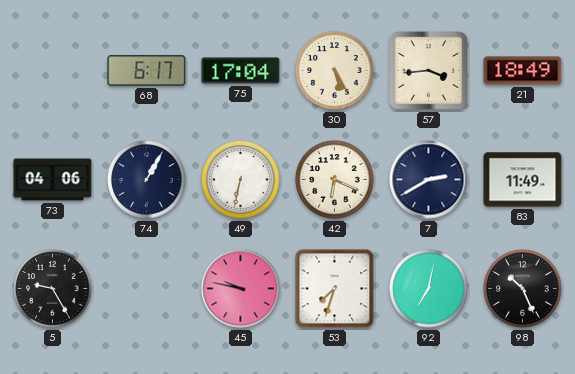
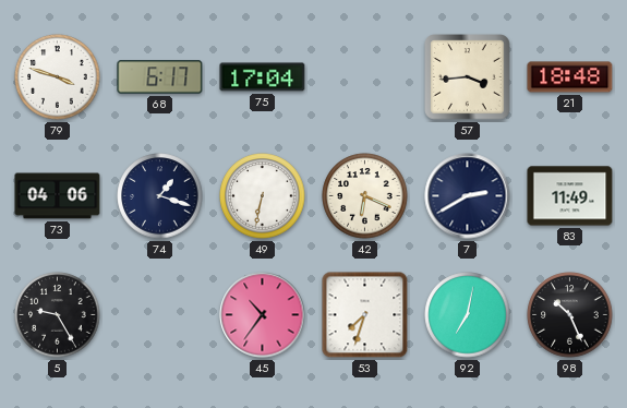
79: none -> 3:48 (58, 77)
30: 5:25 -> none (335, 71)
21: 18:49 -> 18:48 (570, 77)
74: 1:05 -> 1:18 (160, 196)
45: 9:47 -> 10:36 (263, 315)
